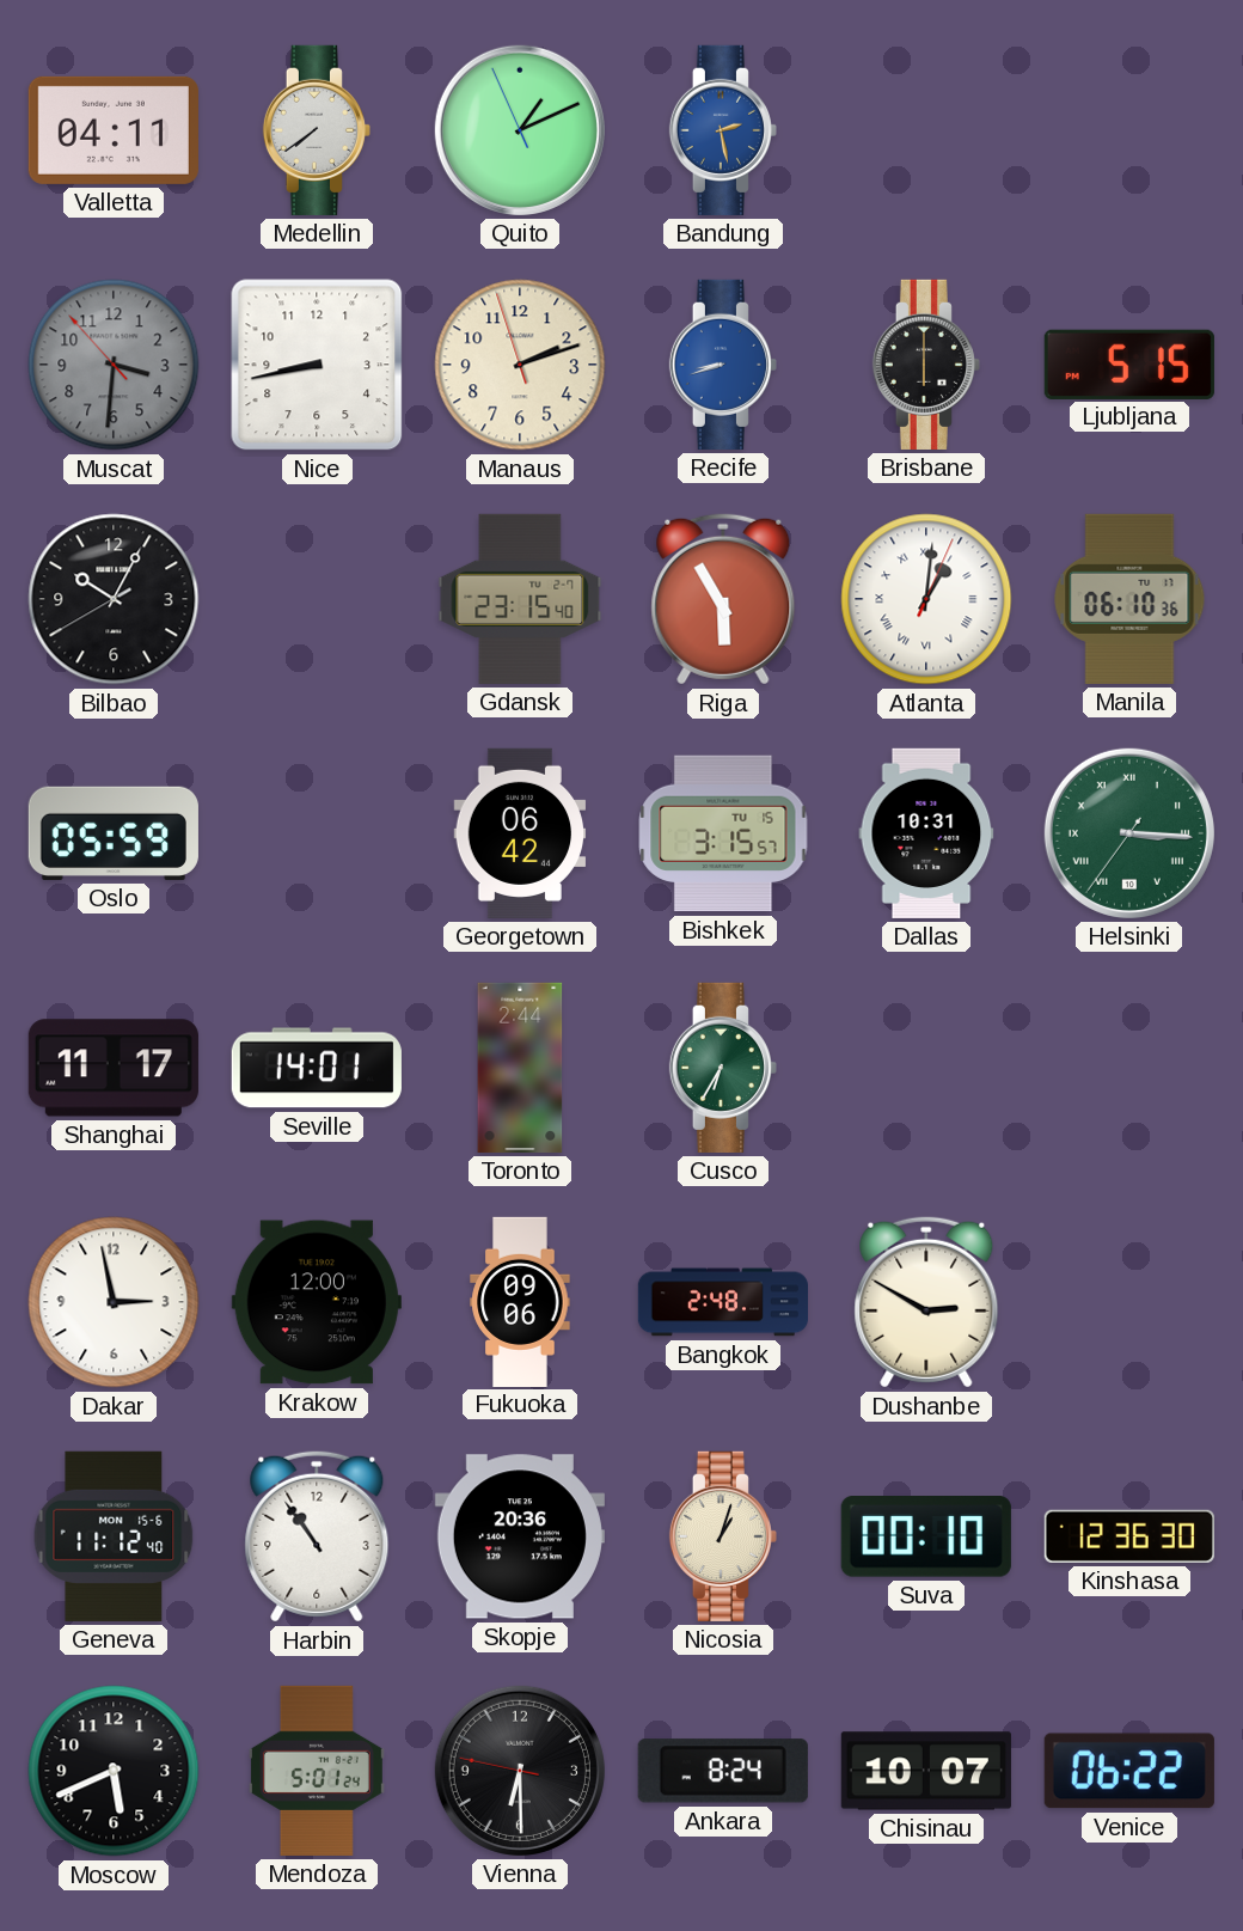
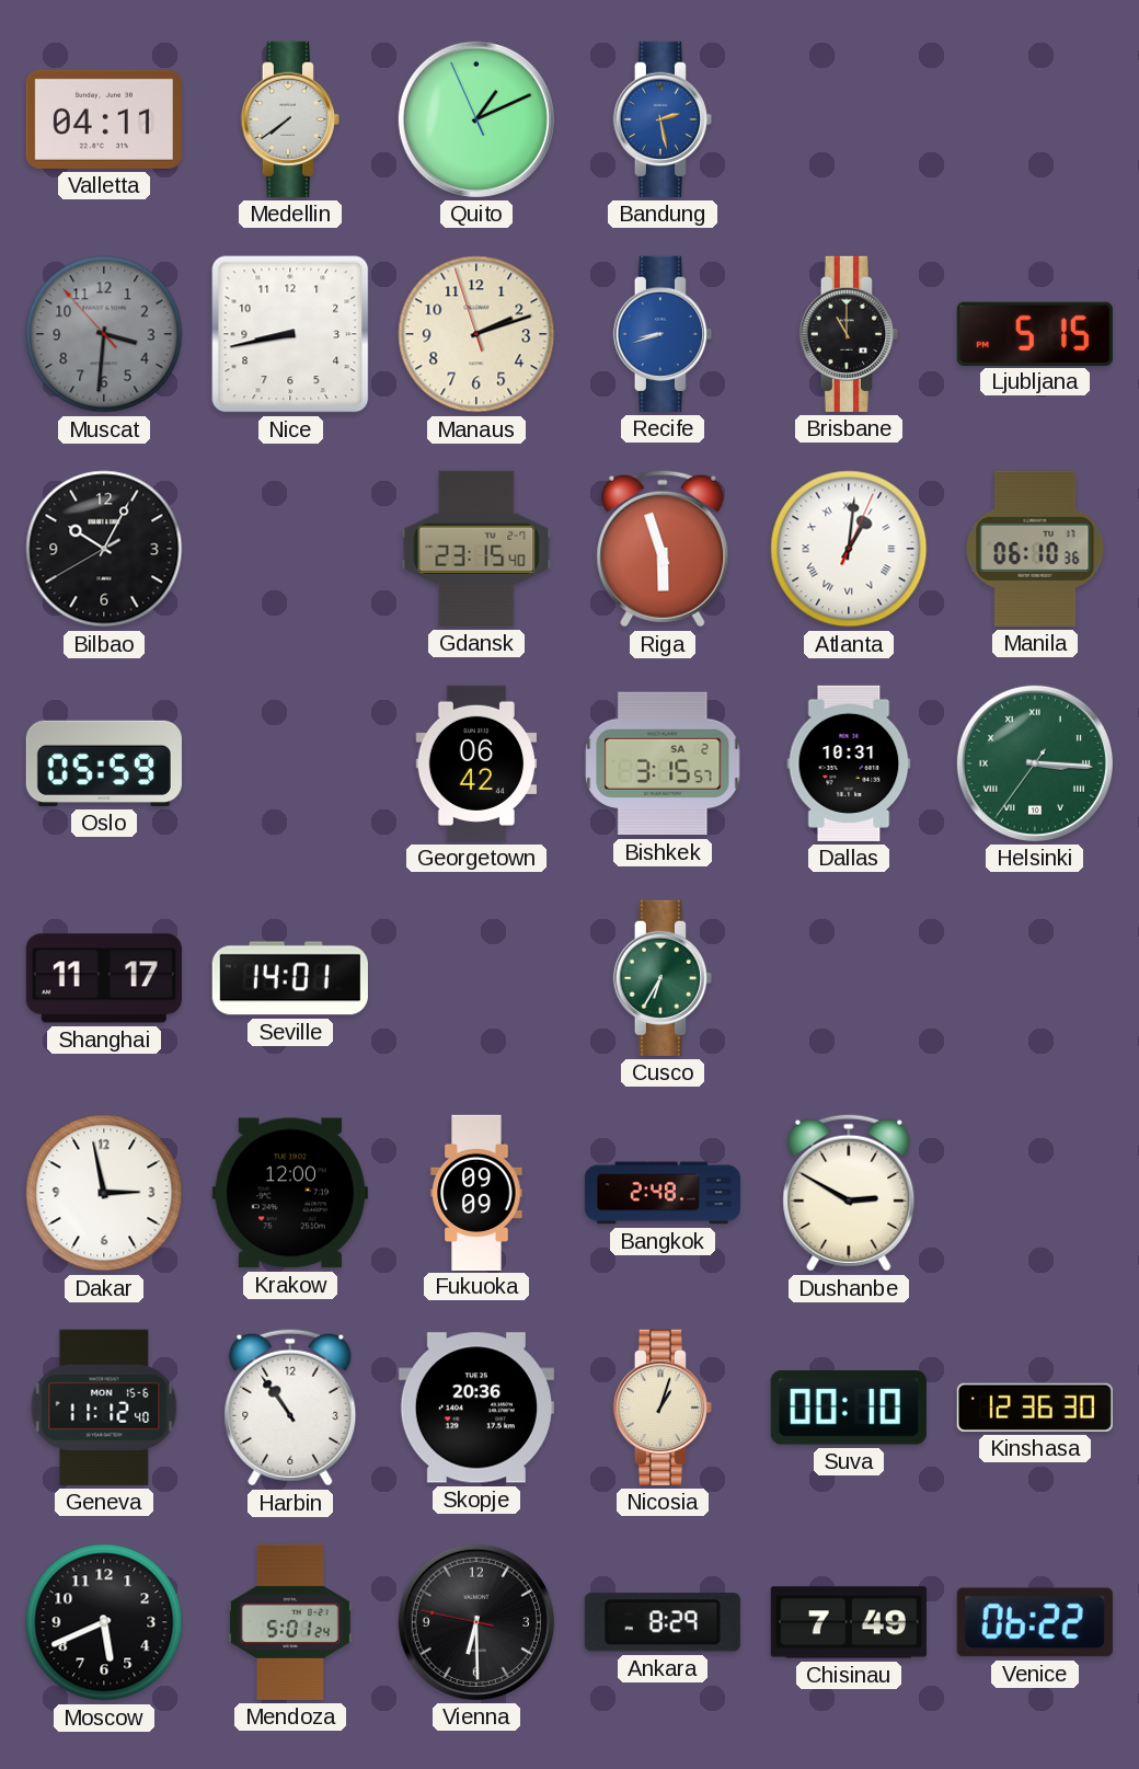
Brisbane: 6:00 -> 11:00 (849, 334)
Riga: 5:55 -> 5:57 (663, 549)
Bishkek date: TU 15 -> SA 2 (663, 763)
Toronto: 2:44 -> none (520, 1068)
Fukuoka: 09:06 -> 09:09 (476, 1192)
Ankara: 8:24 -> 8:29 (663, 1622)
Chisinau: 10:07 -> 7:49 (849, 1622)
